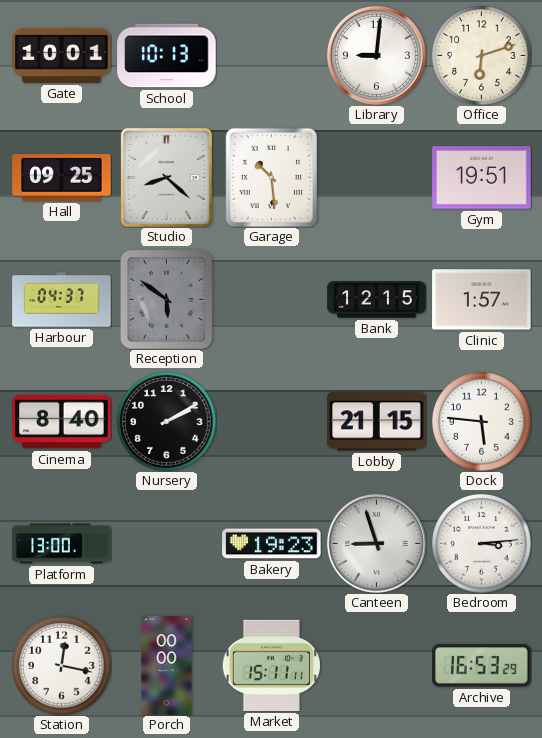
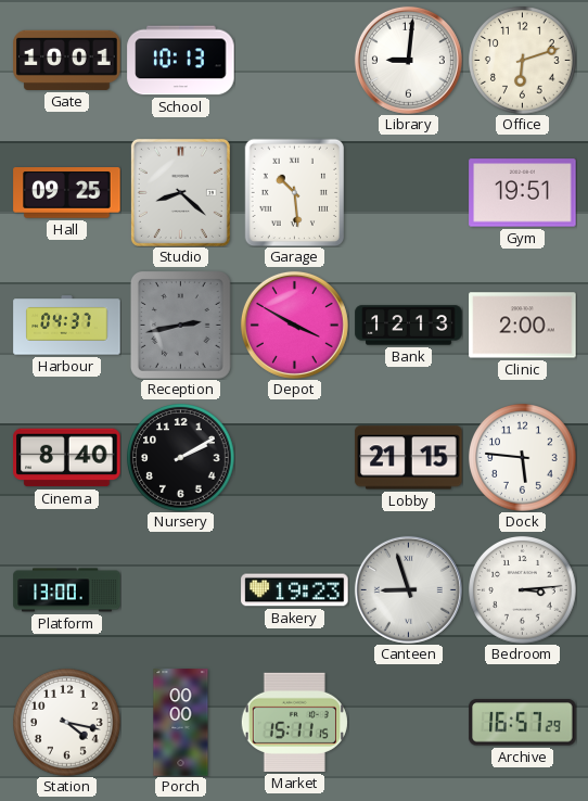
Reception: 5:51 -> 2:43 (180, 325)
Depot: none -> 3:50 (294, 325)
Bank: 12:15 -> 12:13 (409, 326)
Clinic: 1:57 -> 2:00 (523, 326)
Station: 12:17 -> 4:17 (67, 723)
Market: 15:11:11 -> 15:11:15 (294, 722)
Archive: 16:53 -> 16:57 (523, 723)
